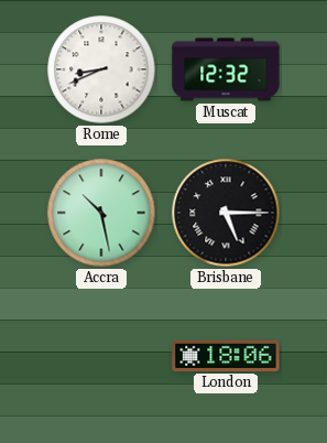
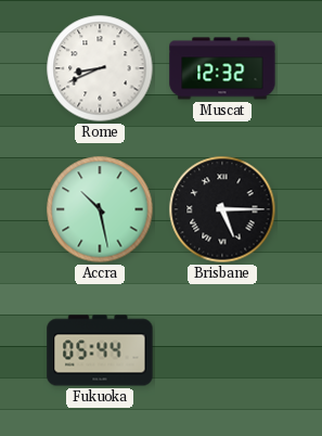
Fukuoka: none -> 05:44 (100, 350)
London: 18:06 -> none (226, 356)
